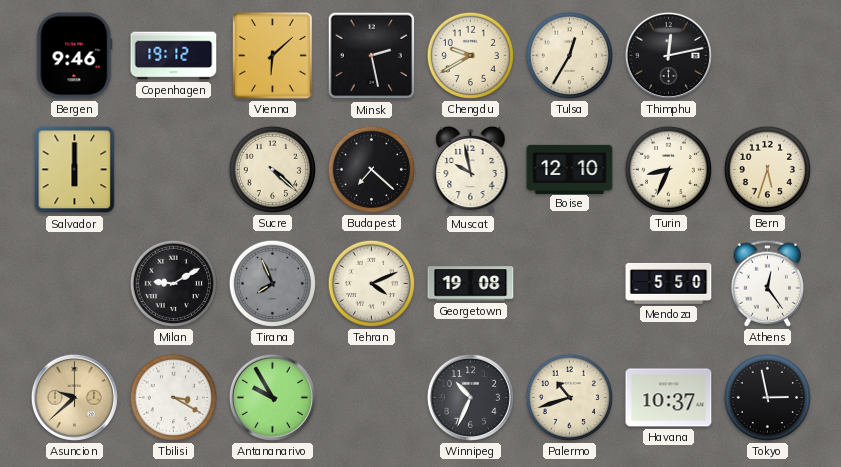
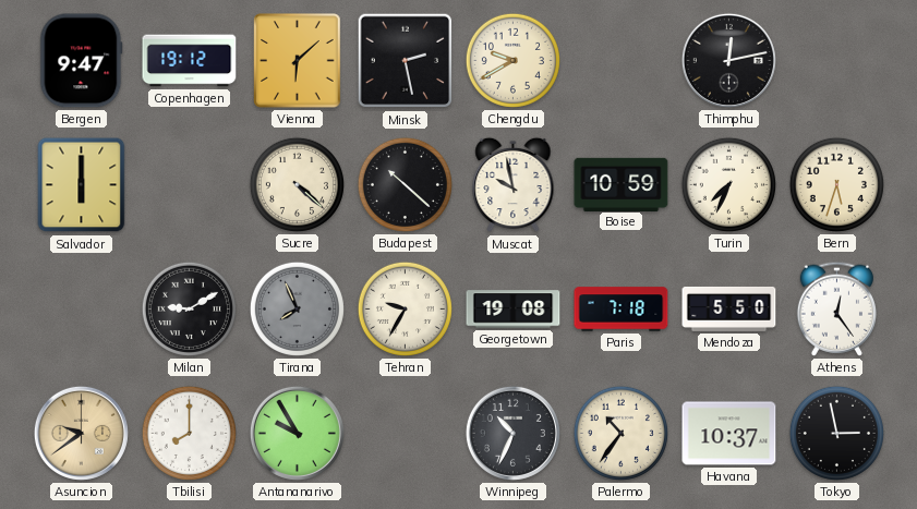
Bergen: 9:46 -> 9:47 (82, 61)
Tulsa: 12:35 -> none (569, 55)
Budapest: 7:22 -> 10:22 (405, 184)
Boise: 12:10 -> 10:59 (622, 184)
Turin: 8:34 -> 7:34 (728, 184)
Tehran: 4:11 -> 9:35 (405, 308)
Paris: none -> 7:18 (622, 310)
Asuncion: 9:38 -> 9:39 (81, 433)
Tbilisi: 3:20 -> 8:00 (189, 433)
Palermo: 10:42 -> 10:36 (620, 433)
